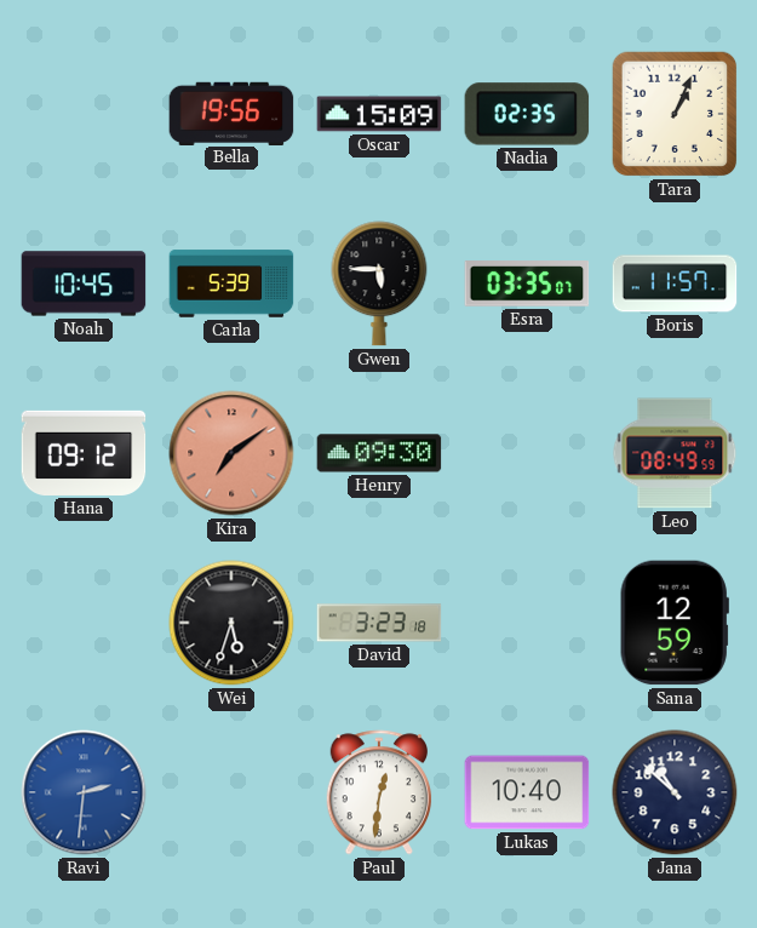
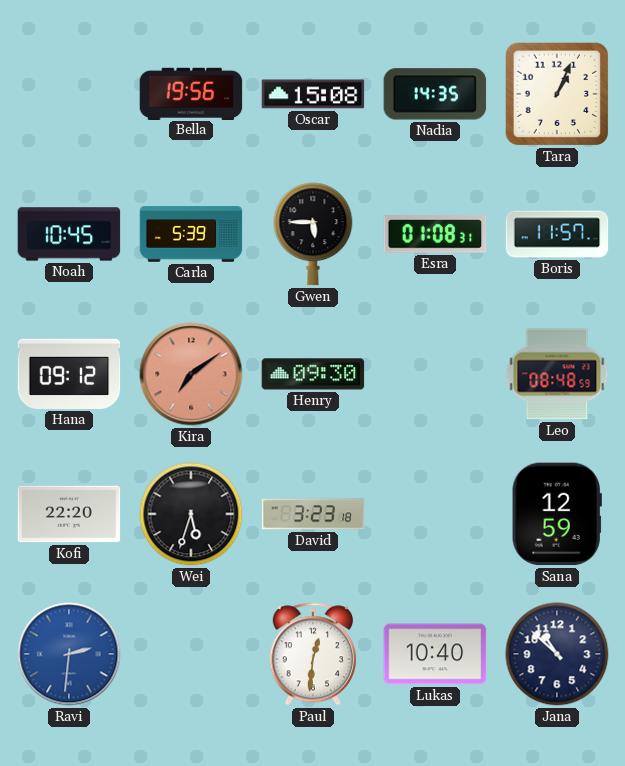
Oscar: 15:09 -> 15:08 (313, 94)
Nadia: 02:35 -> 14:35 (435, 94)
Esra: 03:35 -> 01:08 (435, 234)
Leo: 08:49 -> 08:48 (557, 374)
Kofi: none -> 22:20 (69, 514)
